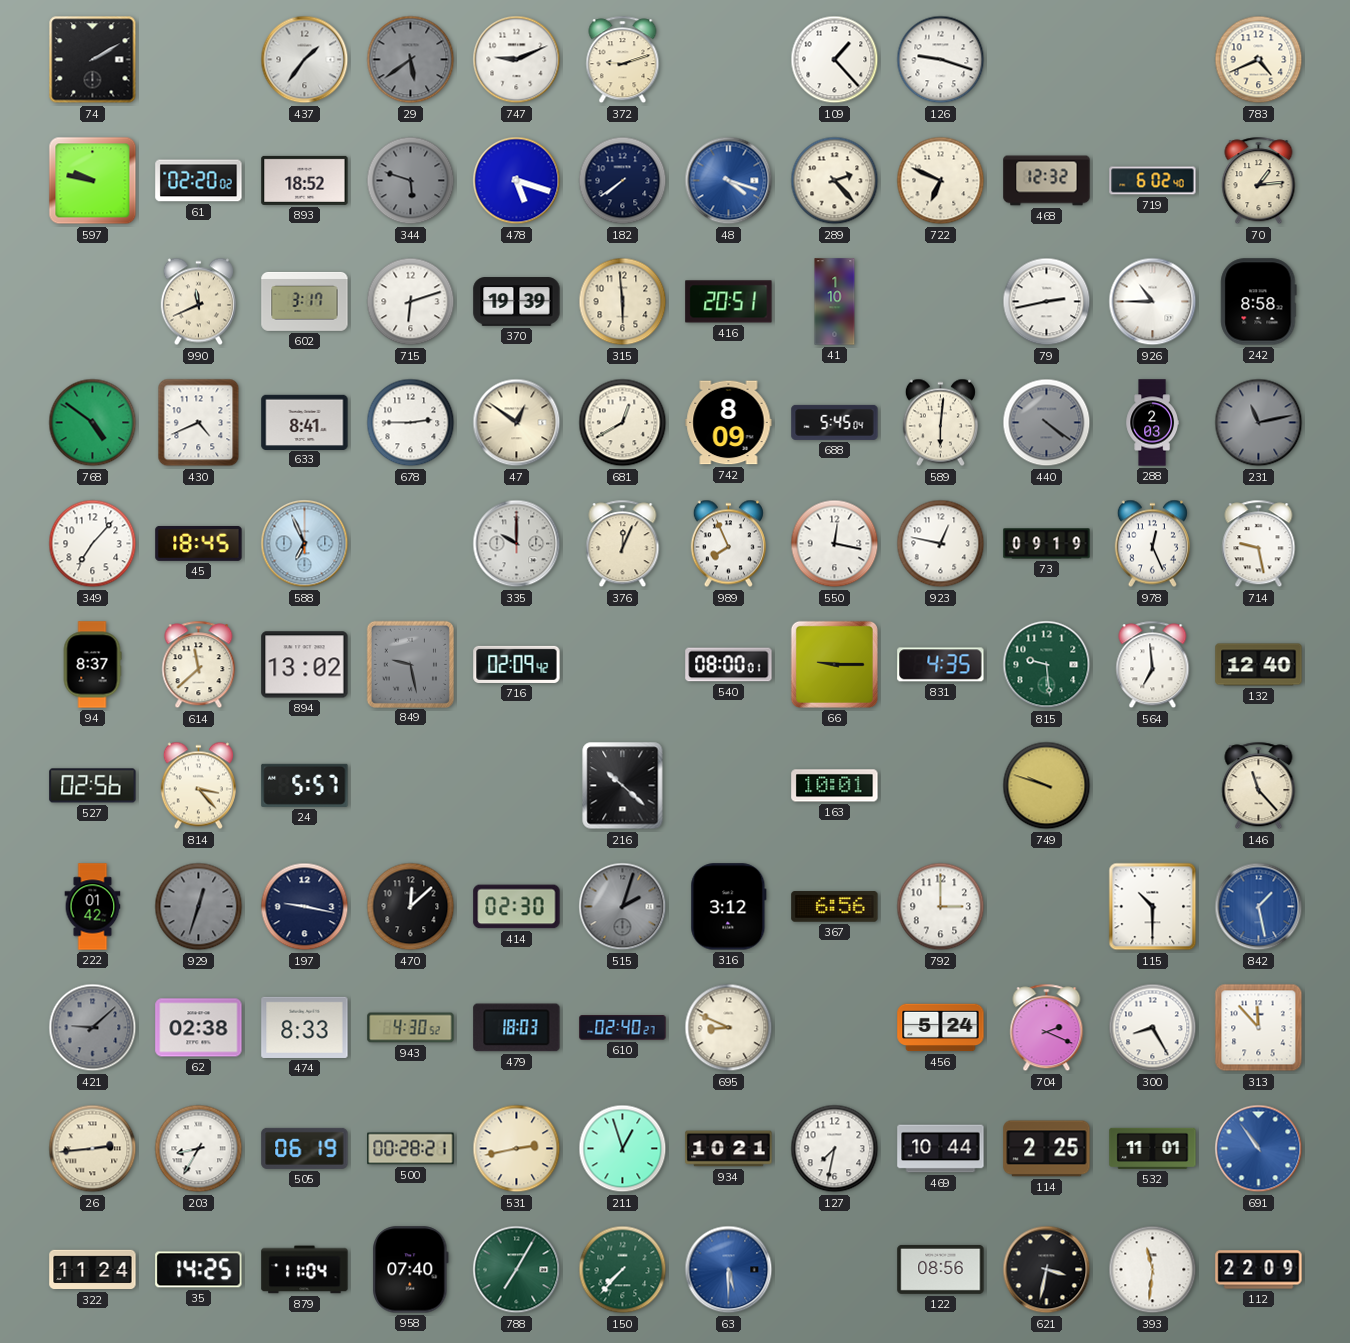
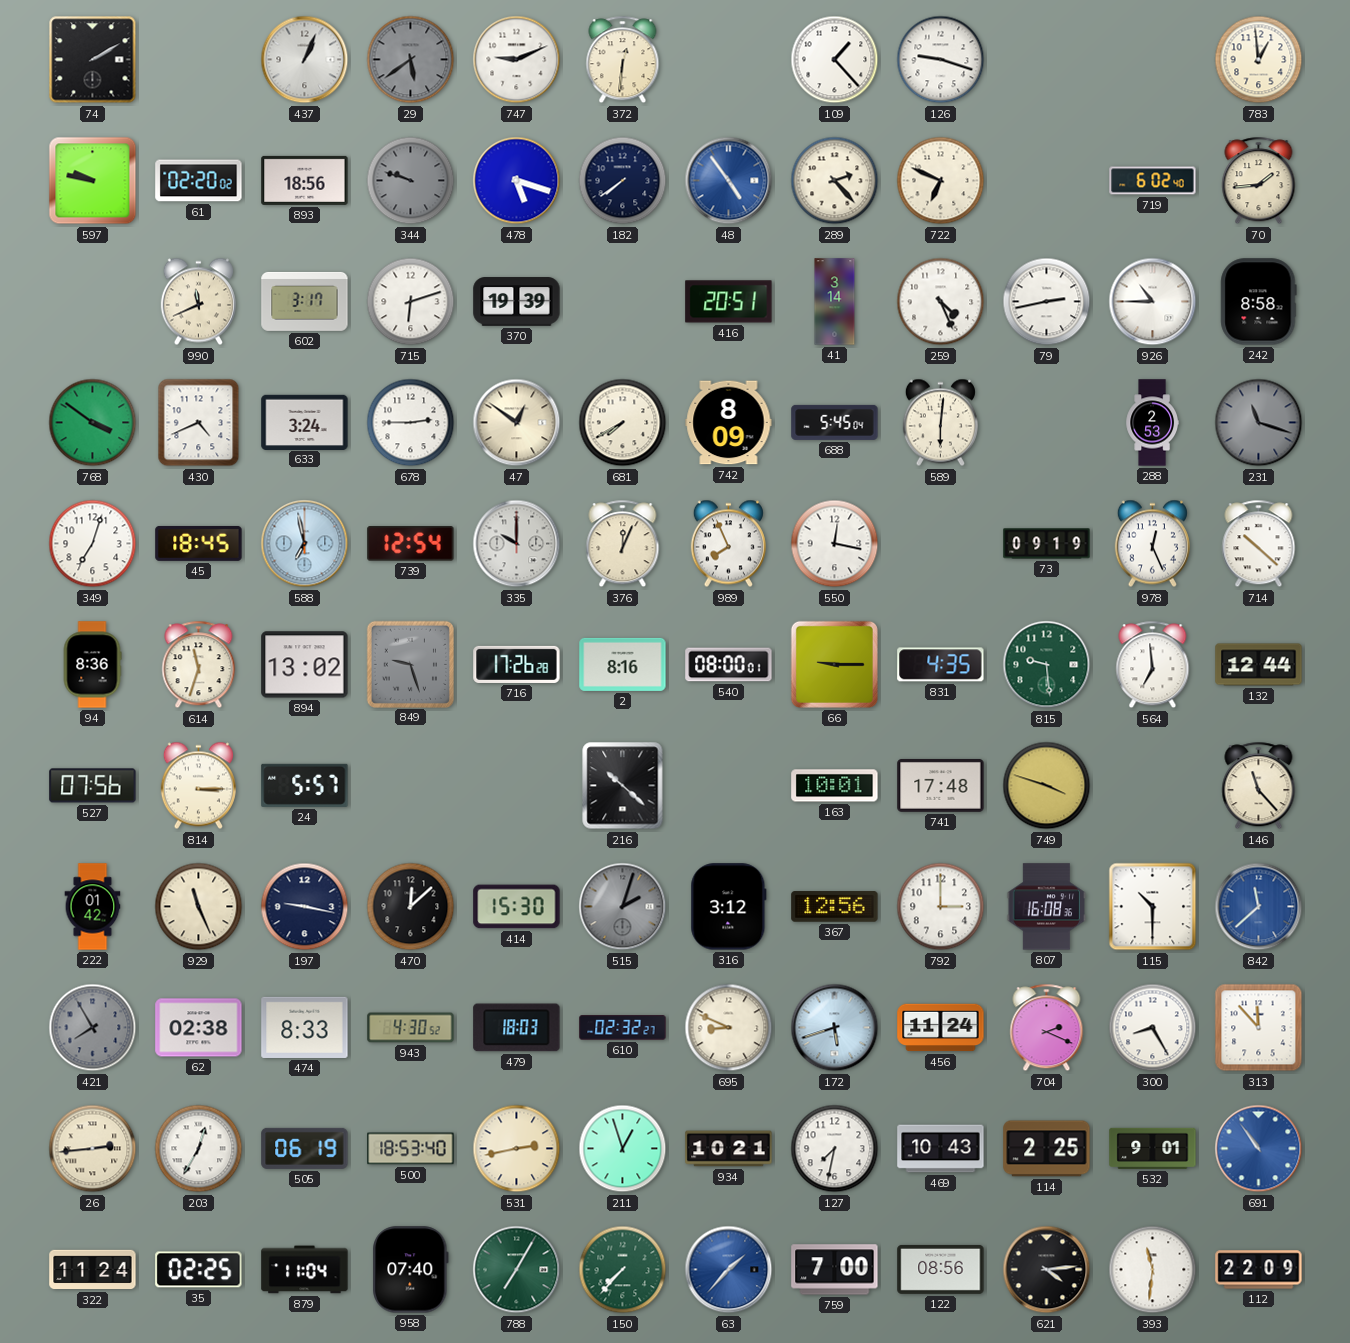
437: 1:36 -> 1:04 (305, 60)
372: 9:12 -> 12:31 (623, 60)
783: 4:41 -> 12:59 (1259, 60)
893: 18:52 -> 18:56 (305, 180)
344: 5:48 -> 9:48 (411, 181)
48: 4:18 -> 4:54 (729, 181)
468: 12:32 -> none (1047, 181)
70: 1:14 -> 1:44 (1259, 181)
315: 5:59 -> none (623, 302)
41: 1:10 -> 3:14 (835, 302)
259: none -> 4:26 (941, 302)
768: 4:51 -> 3:51 (93, 423)
633: 8:41 -> 3:24 (305, 422)
681: 12:40 -> 7:40 (623, 423)
440: 4:21 -> none (1047, 423)
288: 2:03 -> 2:53 (1152, 423)
231: 11:13 -> 11:18 (1259, 423)
349: 7:07 -> 7:03 (93, 544)
588: 6:56 -> 6:58 (305, 544)
739: none -> 12:54 (411, 544)
923: 12:47 -> none (941, 544)
714: 9:28 -> 10:22 (1259, 544)
94: 8:37 -> 8:36 (92, 665)
614: 11:38 -> 11:33 (199, 665)
849: 9:28 -> 9:27 (410, 664)
716: 02:09 -> 17:26 (517, 664)
2: none -> 8:16 (623, 664)
132: 12:40 -> 12:44 (1259, 665)
527: 02:56 -> 07:56 (93, 786)
814: 3:23 -> 3:15 (198, 786)
741: none -> 17:48 (941, 785)
749: 9:48 -> 3:48 (1047, 786)
929: 12:33 -> 11:26 (199, 907)
929 dial: grey -> cream (199, 907)
414: 02:30 -> 15:30 (517, 907)
367: 6:56 -> 12:56 (835, 907)
807: none -> 16:08 (1047, 907)
842: 1:28 -> 11:38 (1259, 907)
421: 9:08 -> 7:55 (93, 1028)
610: 02:40 -> 02:32 (623, 1028)
172: none -> 5:42 (835, 1028)
456: 5:24 -> 11:24 (941, 1028)
203: 8:35 -> 12:35 (199, 1149)
500: 00:28 -> 18:53 (411, 1149)
469: 10:44 -> 10:43 (941, 1149)
532: 11:01 -> 9:01 (1153, 1148)
35: 14:25 -> 02:25 (199, 1270)
63: 5:30 -> 1:37 (729, 1270)
759: none -> 7:00 (835, 1270)
621: 3:32 -> 4:14 (1047, 1270)
